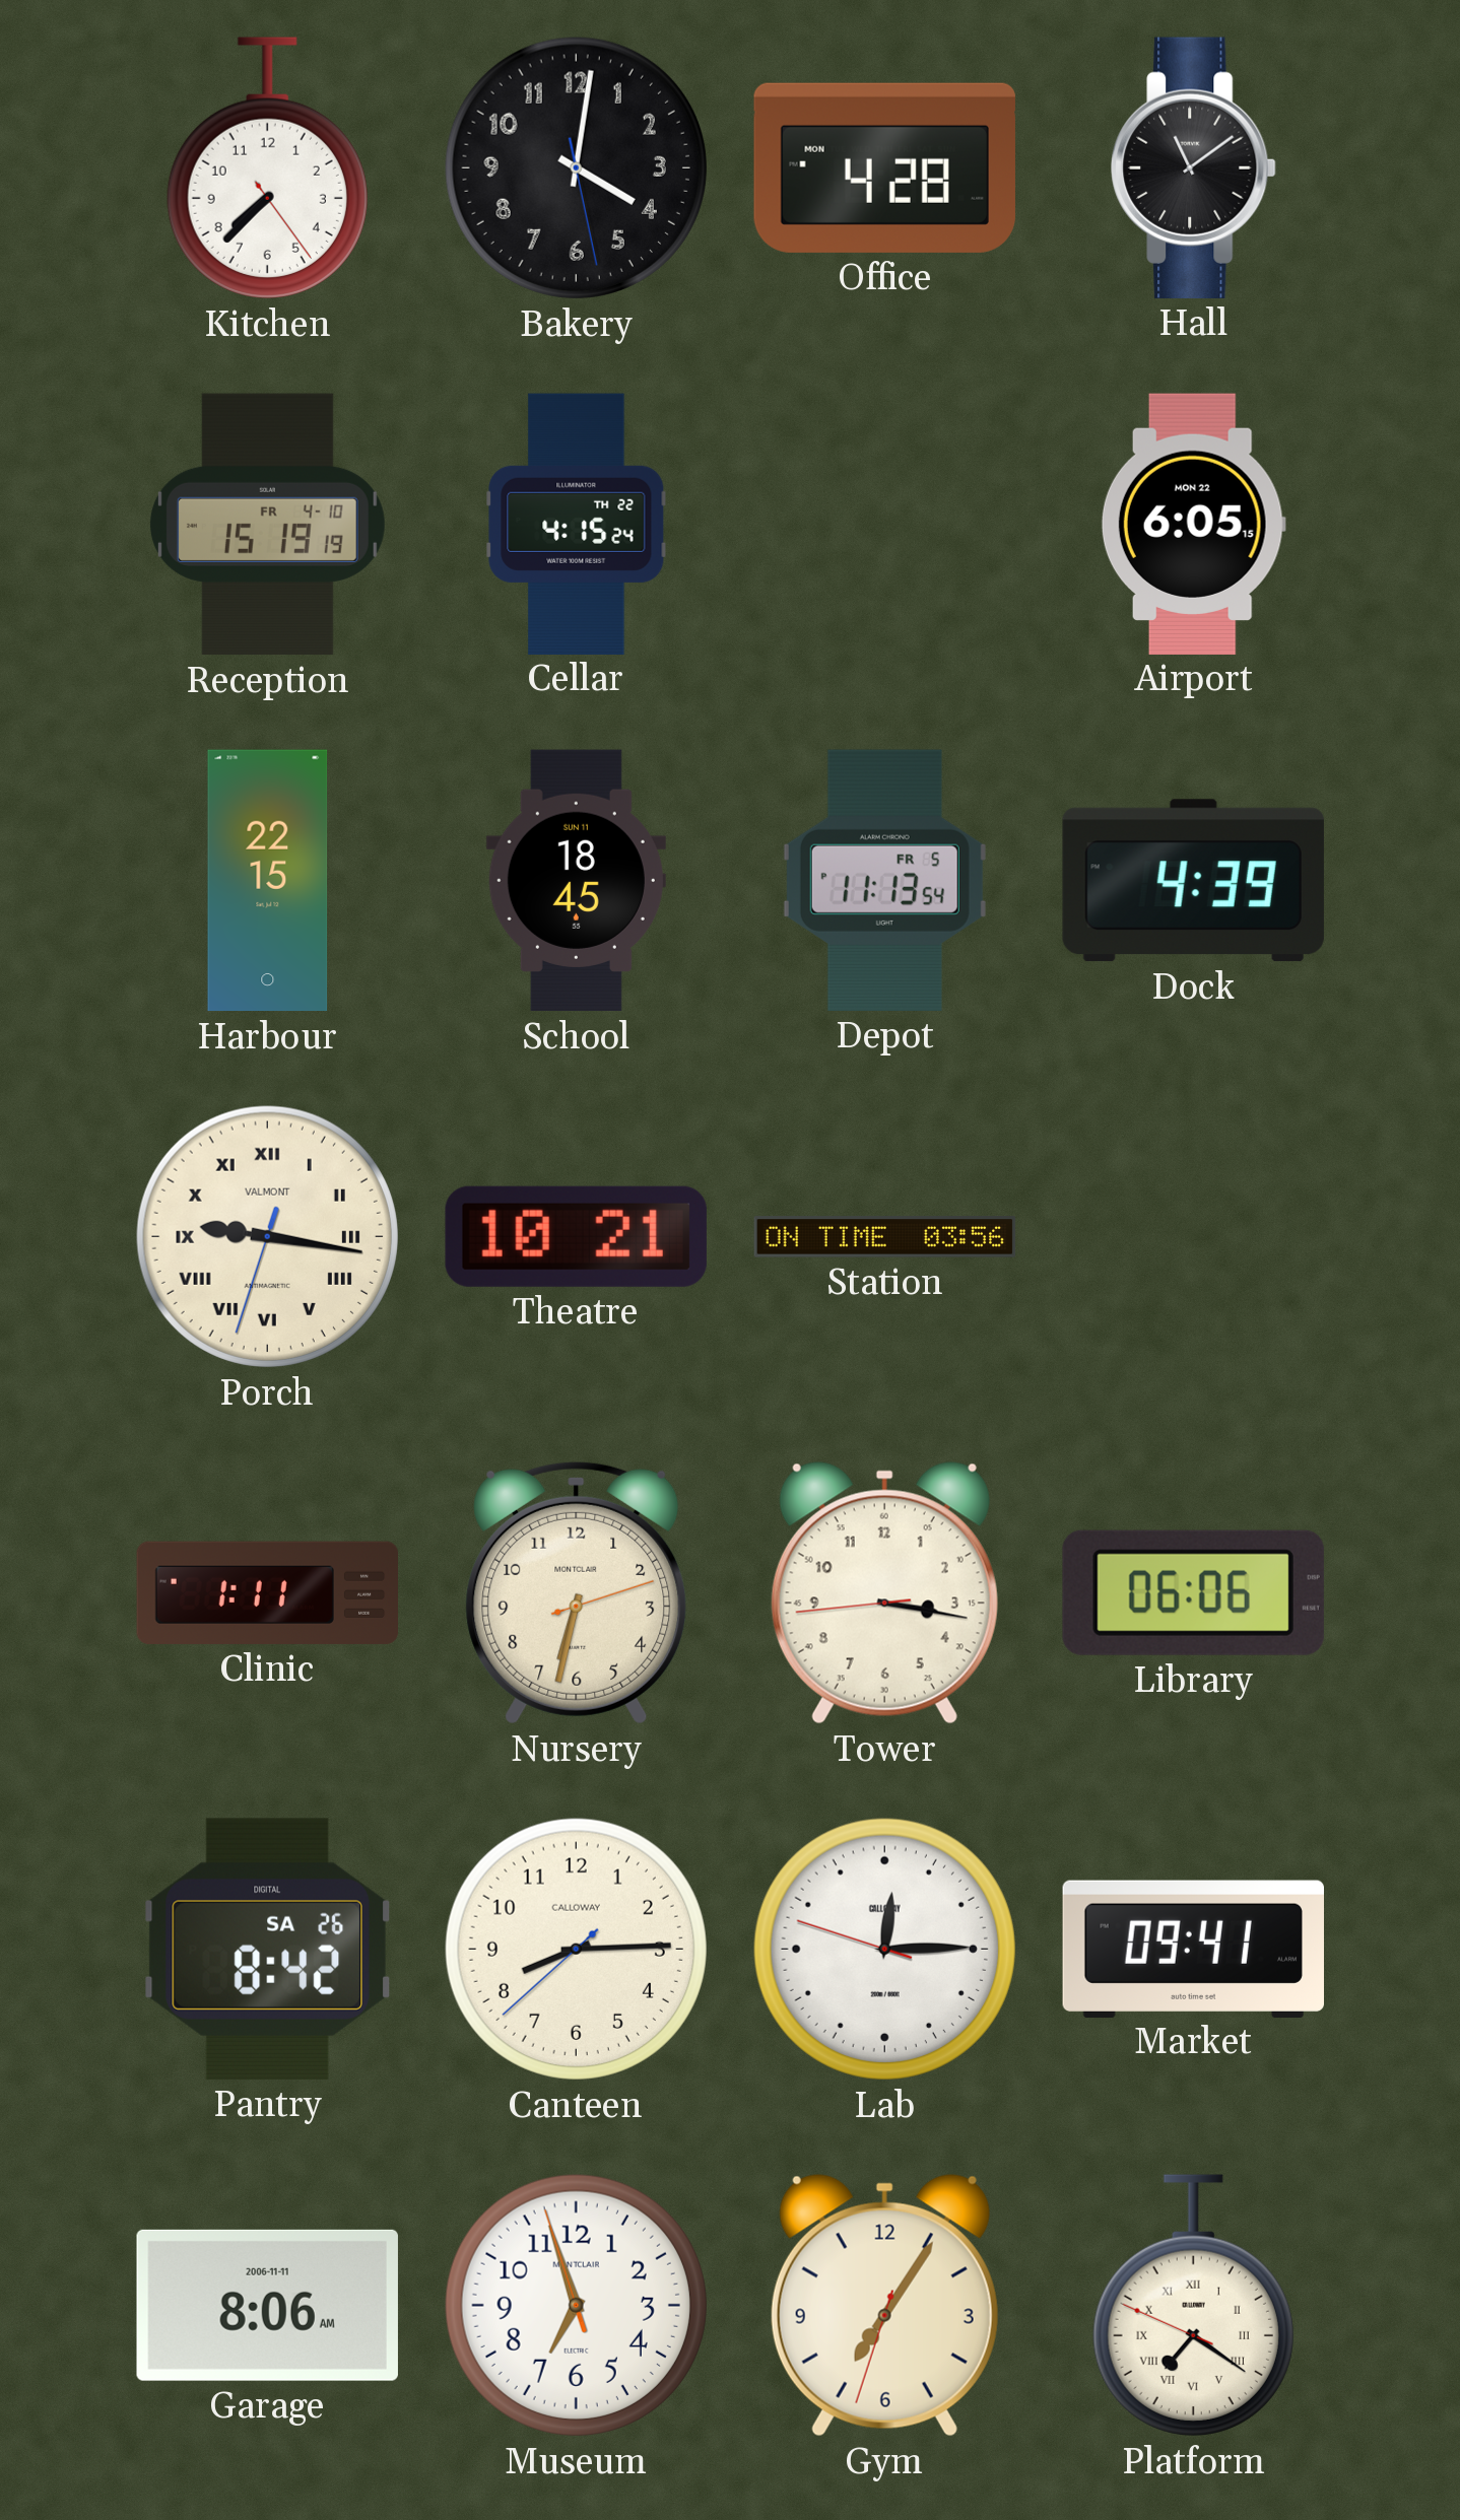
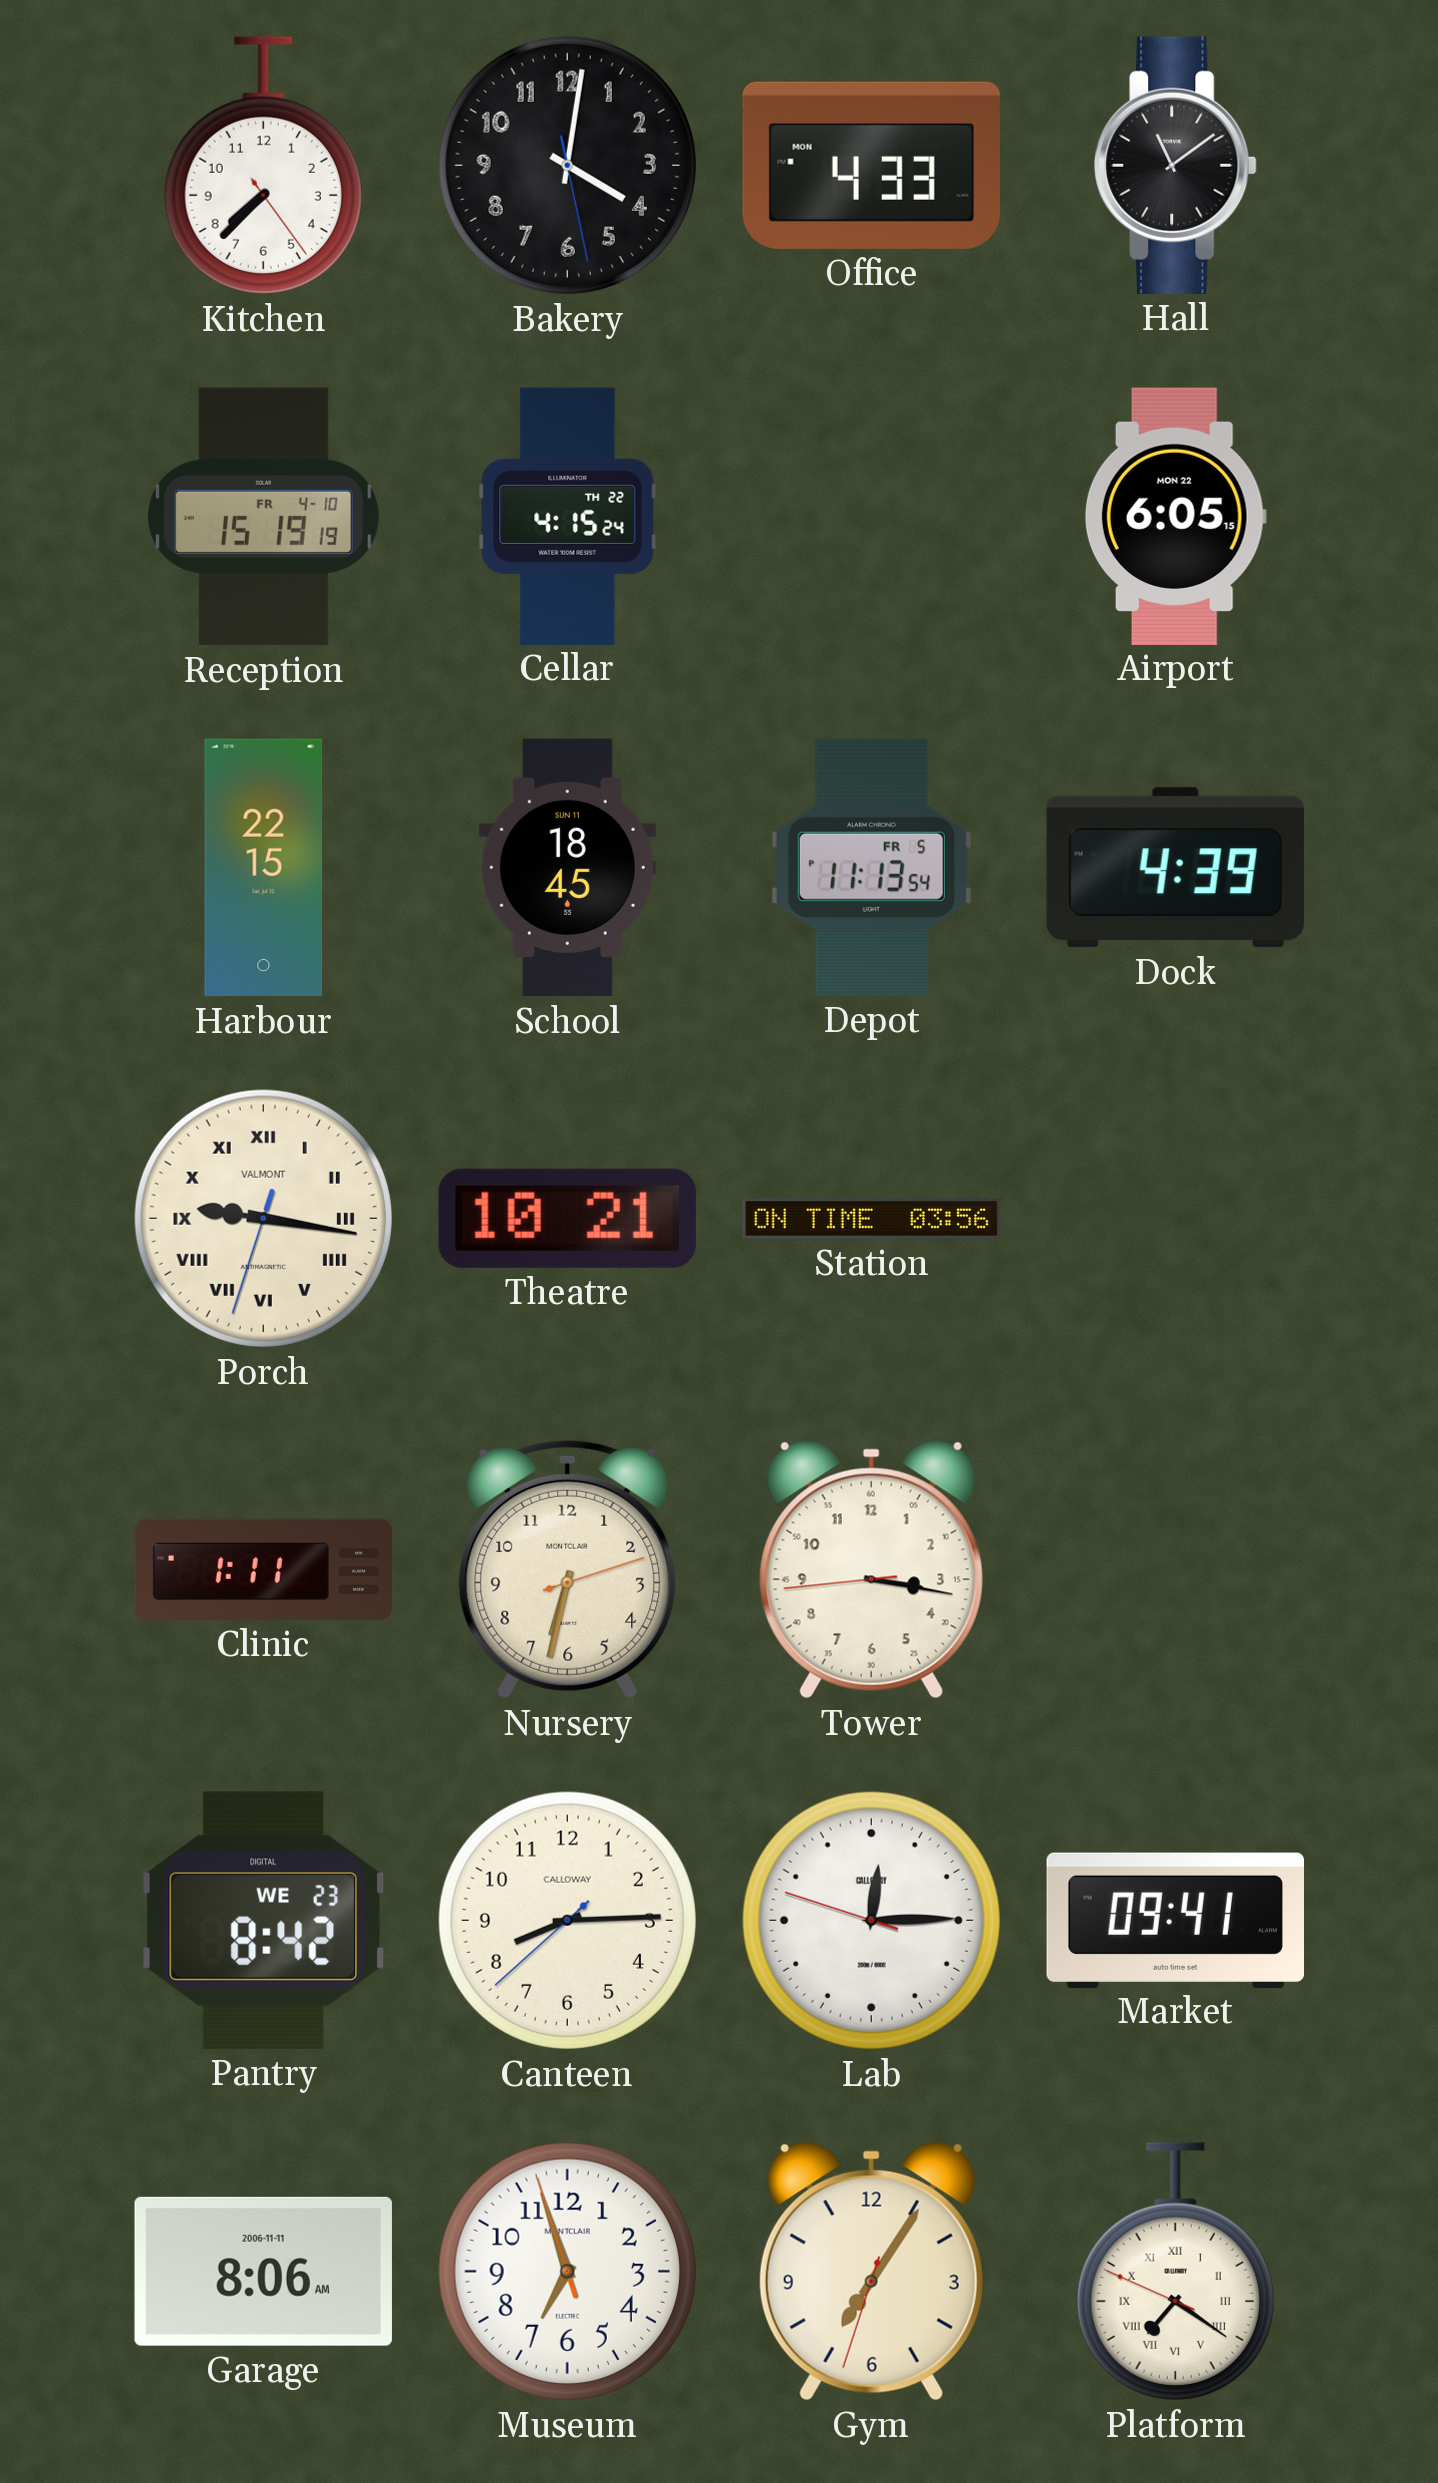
Office: 4:28 -> 4:33 (871, 165)
Library: 06:06 -> none (1193, 1592)
Pantry date: SA 26 -> WE 23 (263, 1920)
